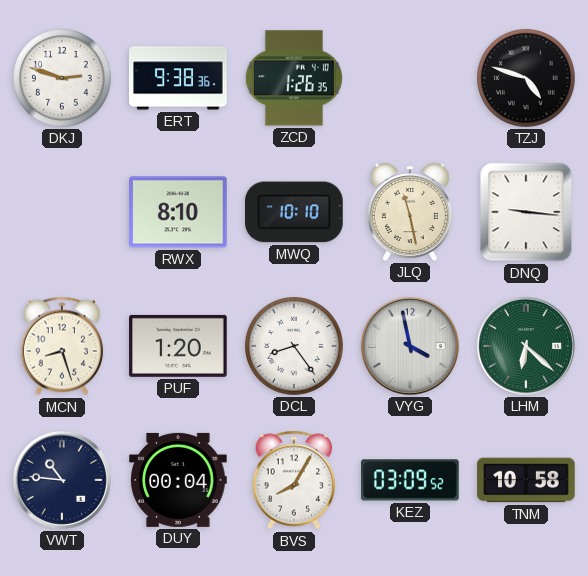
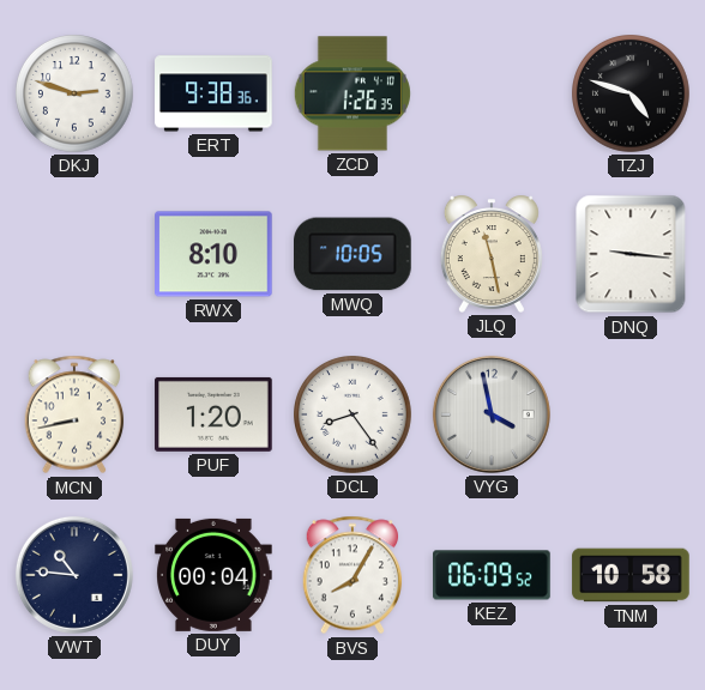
MWQ: 10:10 -> 10:05 (354, 254)
MCN: 8:27 -> 8:43 (74, 414)
LHM: 6:22 -> none (526, 346)
KEZ: 03:09 -> 06:09 (492, 575)
